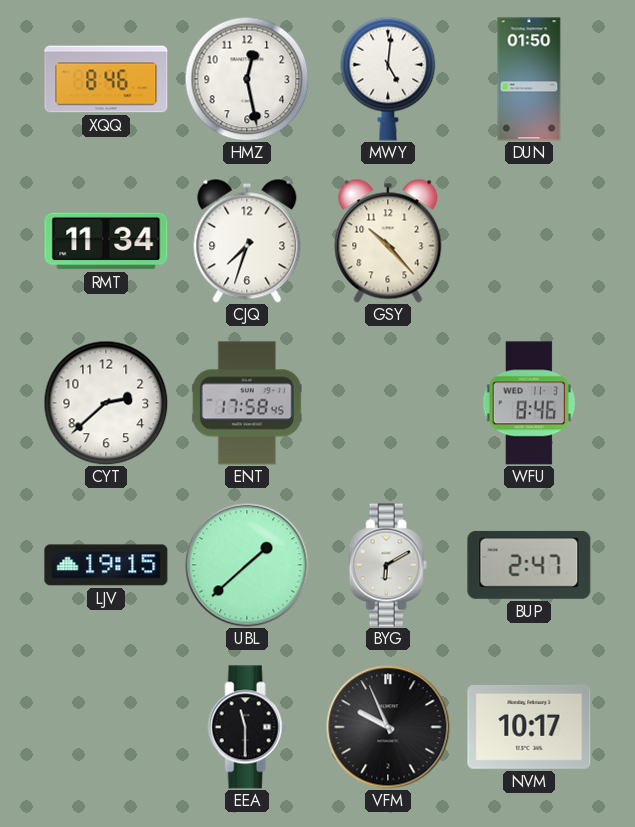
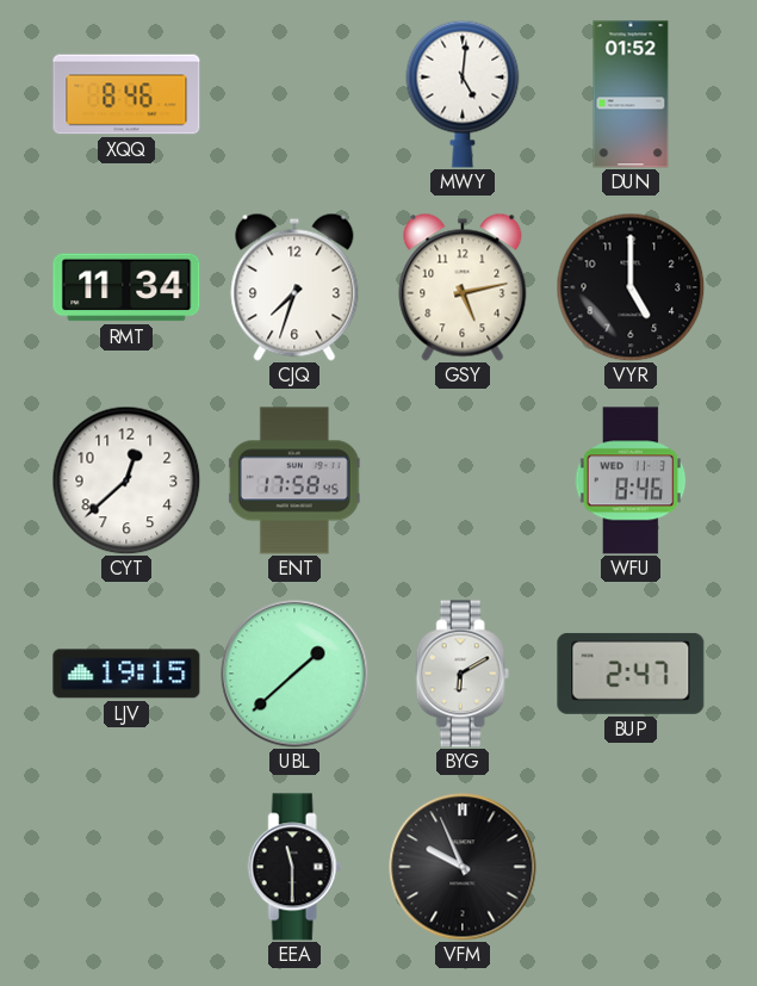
HMZ: 12:28 -> none (247, 79)
DUN: 01:50 -> 01:52 (631, 94)
GSY: 10:23 -> 5:13 (463, 287)
VYR: none -> 5:00 (631, 287)
CYT: 2:38 -> 12:38 (126, 480)
NVM: 10:17 -> none (529, 727)
